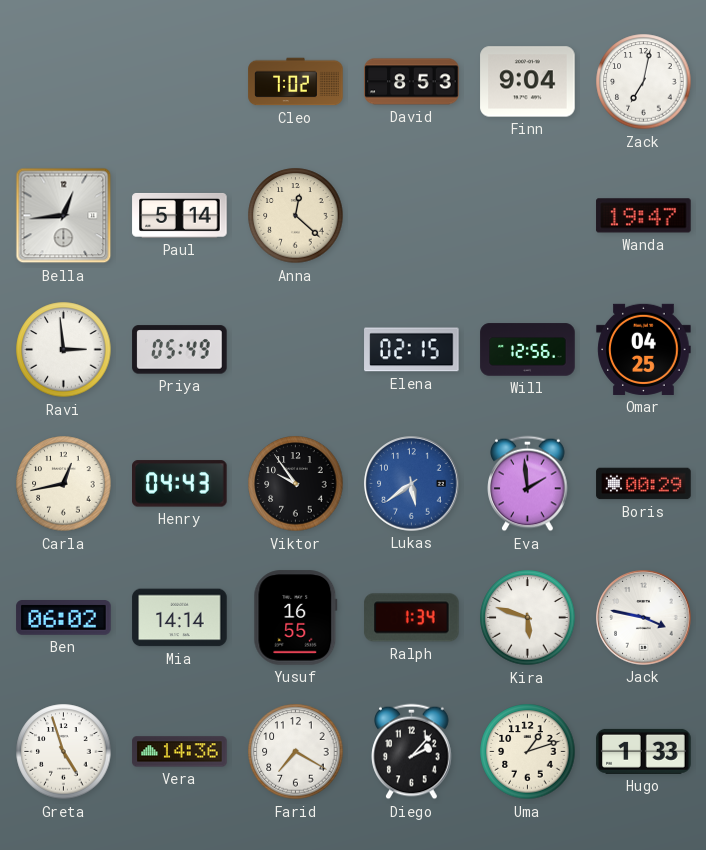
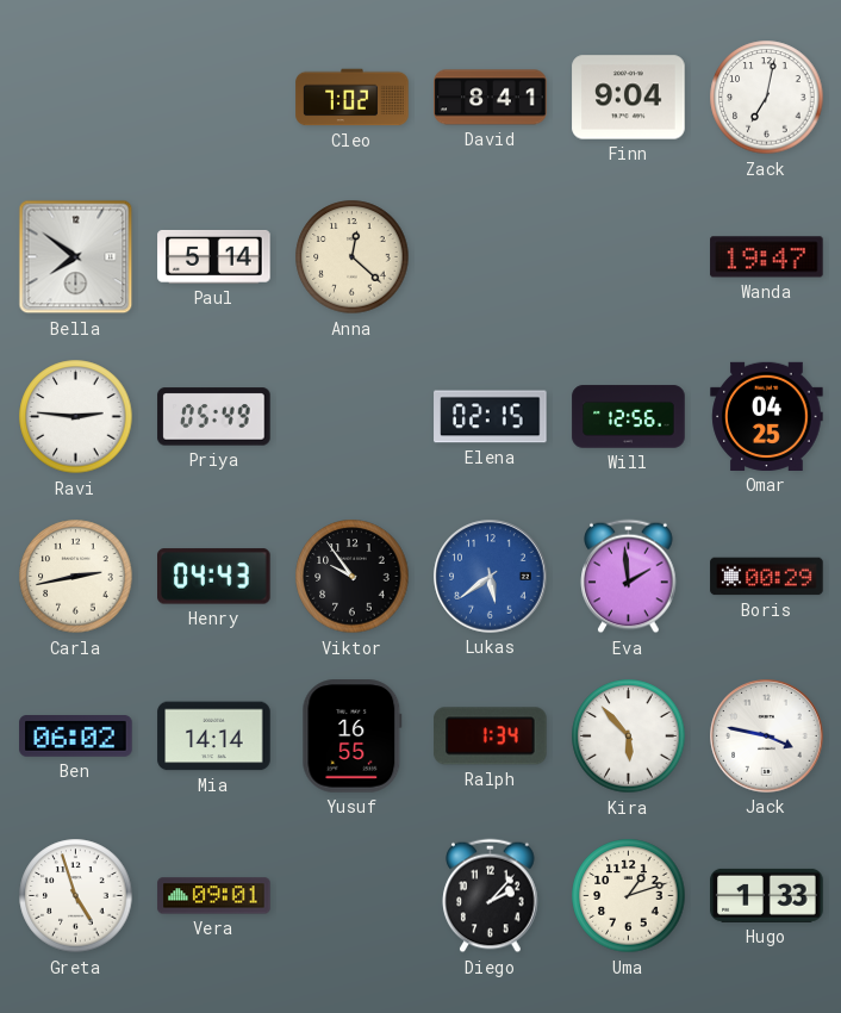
David: 8:53 -> 8:41 (491, 98)
Bella: 12:44 -> 7:51 (76, 257)
Ravi: 2:59 -> 2:46 (76, 417)
Carla: 12:43 -> 2:43 (76, 577)
Kira: 5:48 -> 5:53 (629, 737)
Vera: 14:36 -> 09:01 (214, 896)
Farid: 7:20 -> none (296, 752)
